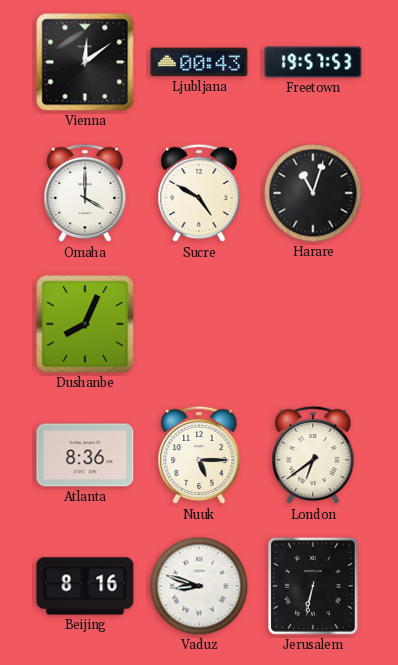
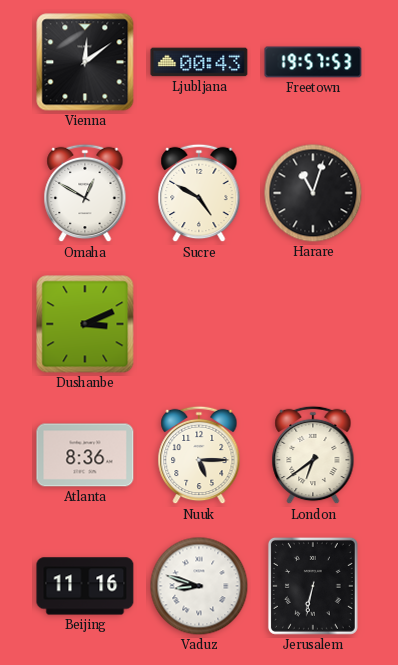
Omaha: 4:00 -> 12:50 (85, 193)
Dushanbe: 8:04 -> 3:11 (85, 324)
Beijing: 8:16 -> 11:16 (85, 586)
